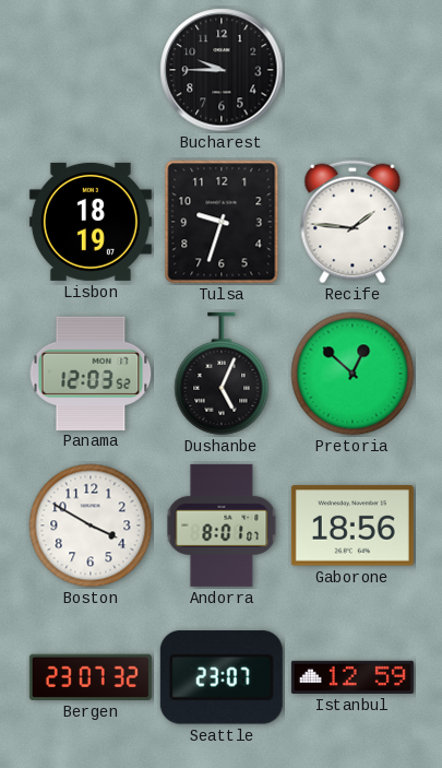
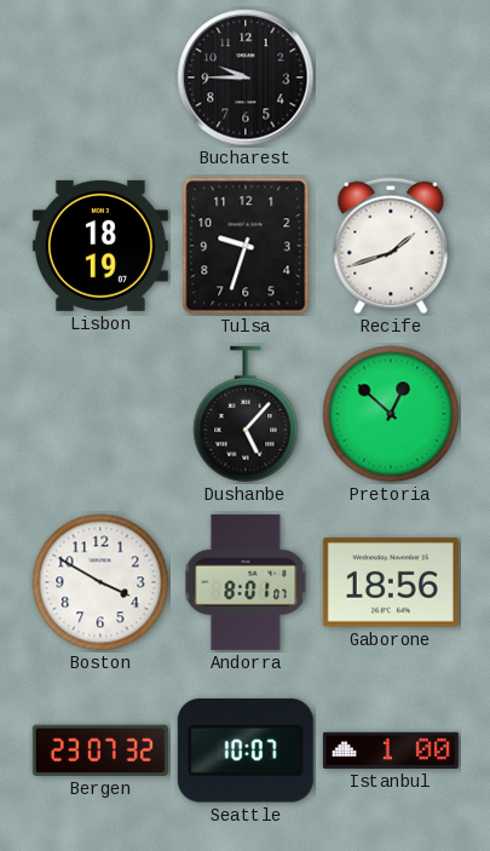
Recife: 1:46 -> 1:42 (391, 246)
Panama: 12:03 -> none (91, 373)
Dushanbe: 5:04 -> 5:07 (246, 414)
Seattle: 23:07 -> 10:07 (246, 751)
Istanbul: 12:59 -> 1:00 (391, 751)
